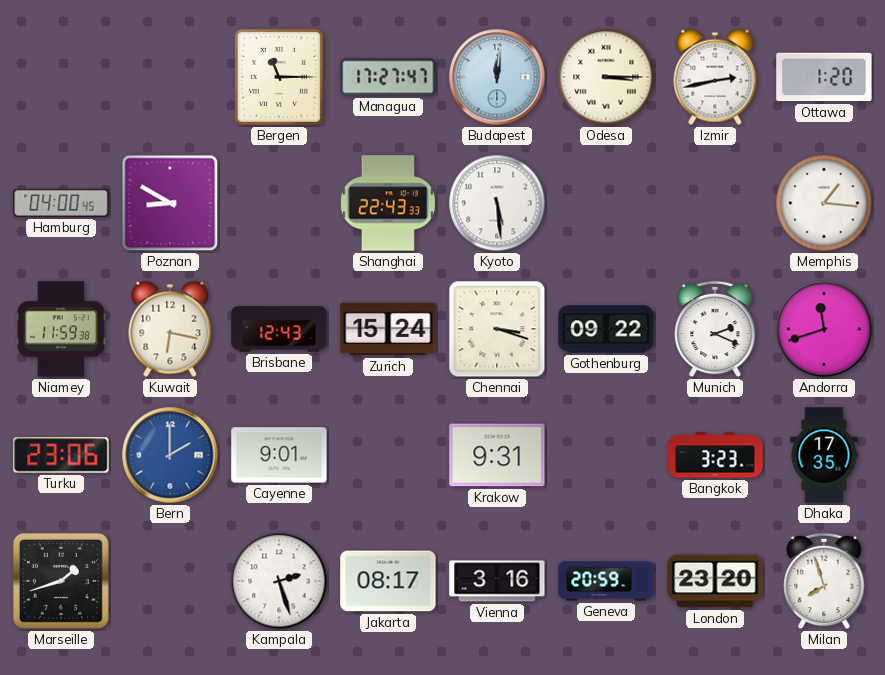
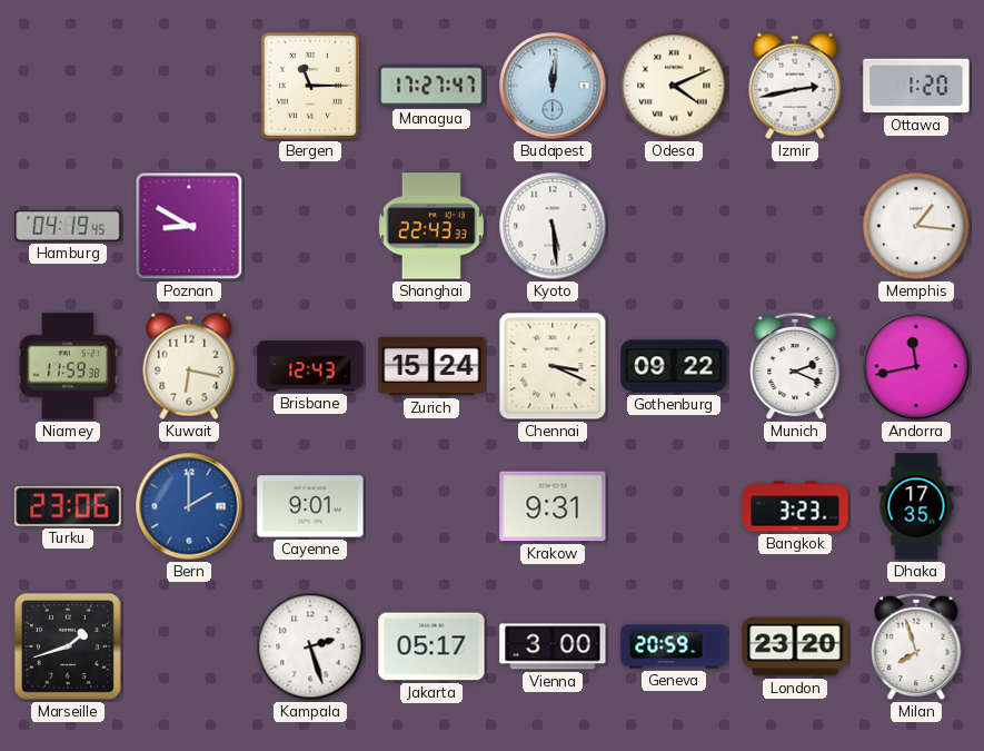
Odesa: 3:15 -> 4:11 (674, 86)
Hamburg: 04:00 -> 04:19 (68, 226)
Chennai: 3:18 -> 3:19 (553, 366)
Andorra: 11:42 -> 11:43 (916, 366)
Jakarta: 08:17 -> 05:17 (431, 646)
Vienna: 3:16 -> 3:00 (553, 646)
